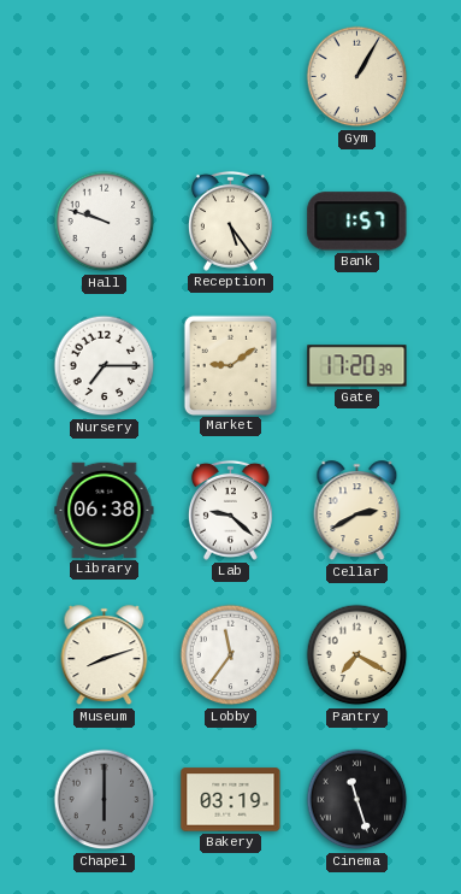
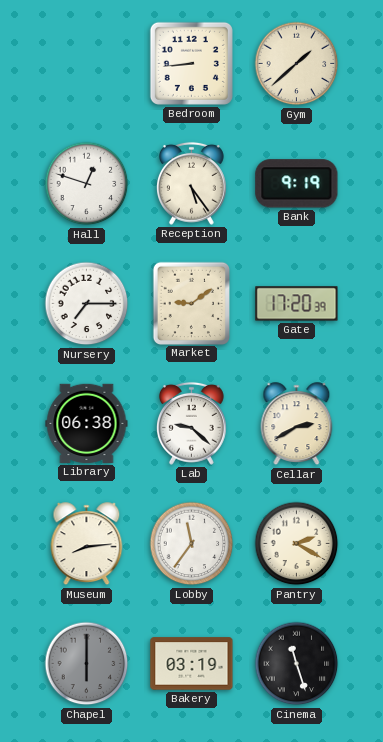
Bedroom: none -> 8:44 (191, 63)
Gym: 1:05 -> 1:38 (297, 64)
Hall: 9:48 -> 12:48 (87, 184)
Bank: 1:57 -> 9:19 (297, 184)
Museum: 8:12 -> 8:14 (87, 544)
Pantry: 7:20 -> 2:20 (297, 544)
